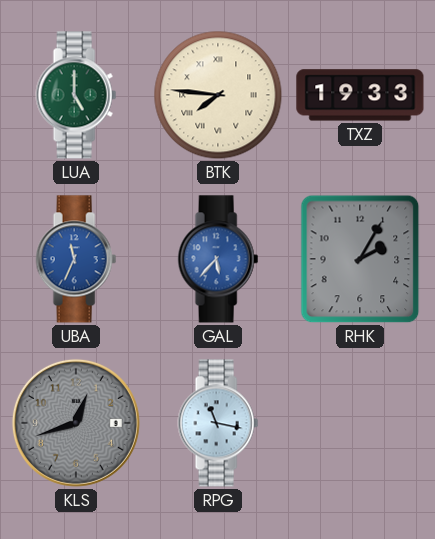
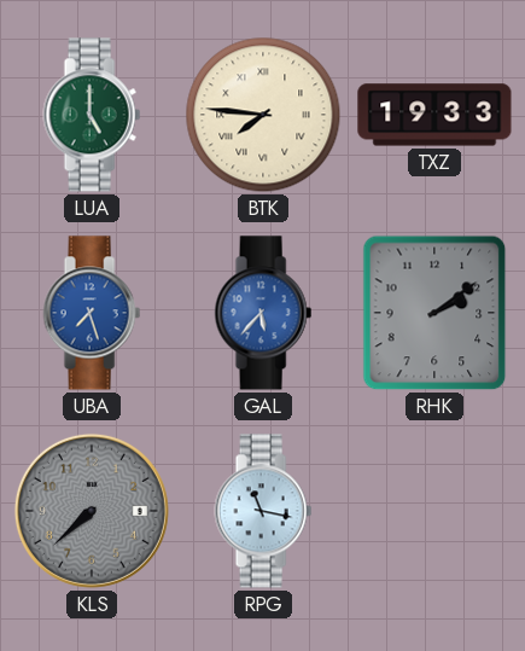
UBA: 11:34 -> 7:27 (92, 313)
RHK: 2:05 -> 2:09 (434, 313)
KLS: 12:42 -> 7:38 (92, 511)
